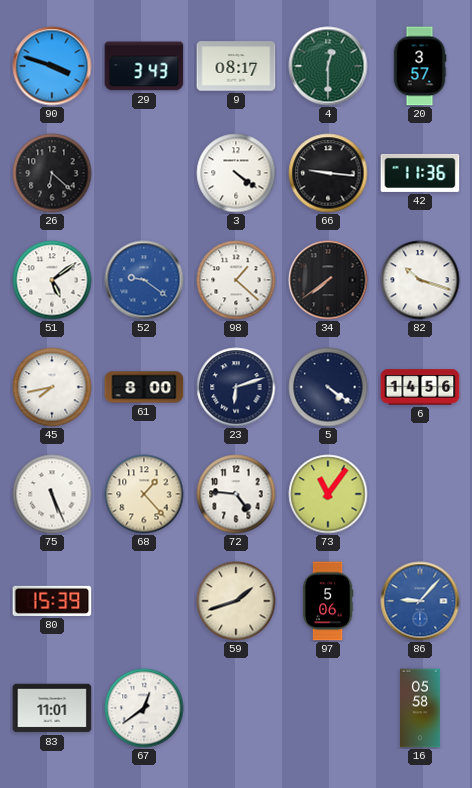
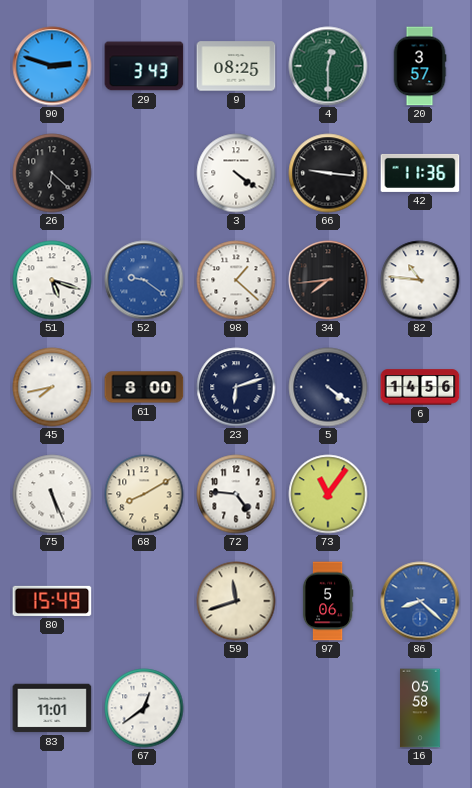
90: 3:48 -> 2:48 (52, 66)
9: 08:17 -> 08:25 (236, 66)
51: 5:09 -> 5:18 (52, 280)
34: 7:39 -> 7:44 (328, 280)
82: 10:18 -> 10:46 (420, 280)
68: 1:23 -> 8:10 (144, 494)
80: 15:39 -> 15:49 (52, 601)
59: 1:42 -> 11:42 (236, 601)
86: 9:07 -> 8:22 (420, 601)
